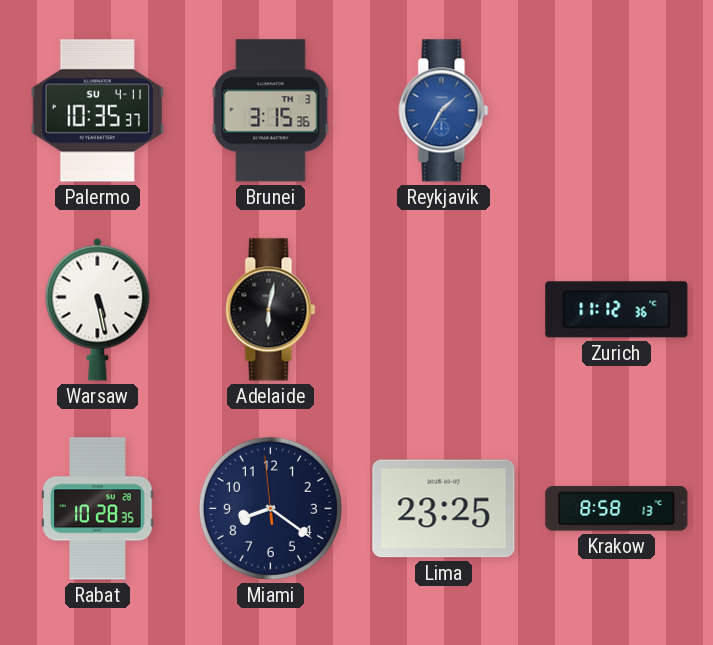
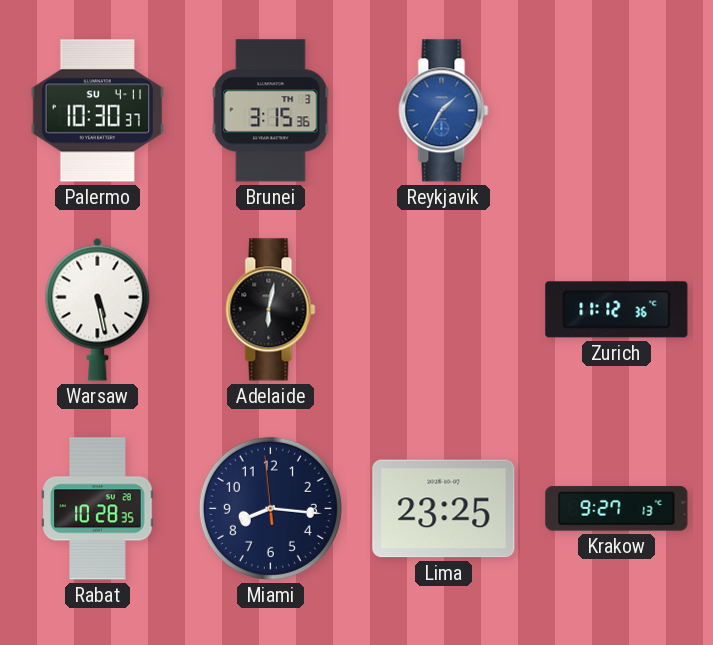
Palermo: 10:35 -> 10:30 (98, 111)
Miami: 8:20 -> 8:15 (270, 508)
Krakow: 8:58 -> 9:27 (617, 509)
